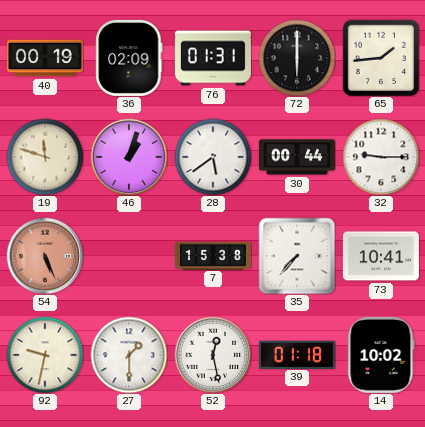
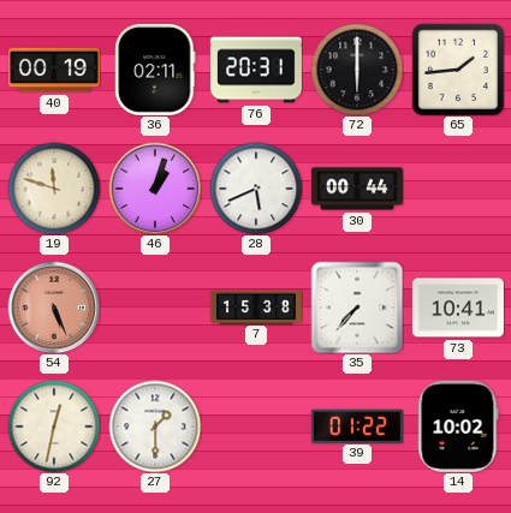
36: 02:09 -> 02:11 (155, 70)
76: 01:31 -> 20:31 (256, 70)
28: 5:39 -> 5:41 (256, 189)
32: 9:15 -> none (381, 157)
92: 9:32 -> 12:32 (54, 426)
52: 12:28 -> none (213, 355)
39: 01:18 -> 01:22 (357, 425)
